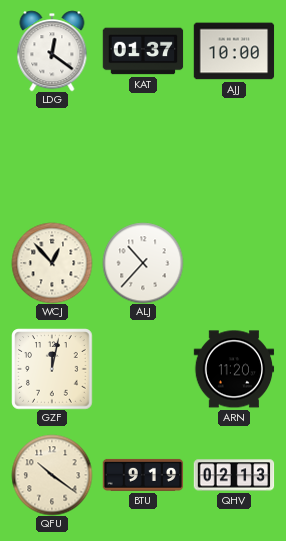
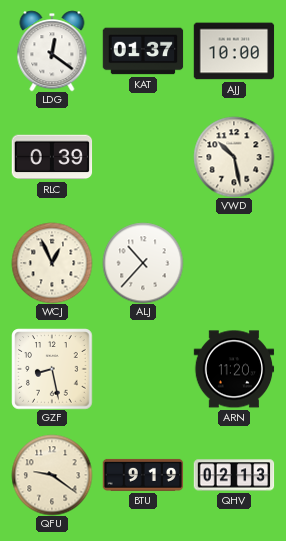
RLC: none -> 0:39 (52, 157)
VWD: none -> 10:28 (234, 157)
WCJ: 12:53 -> 12:56 (52, 263)
GZF: 12:02 -> 8:28 (52, 369)
QFU: 10:21 -> 9:21 (52, 475)
